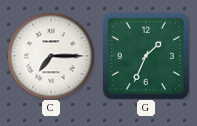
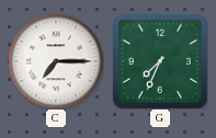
G: 1:34 -> 7:34 (160, 61)
